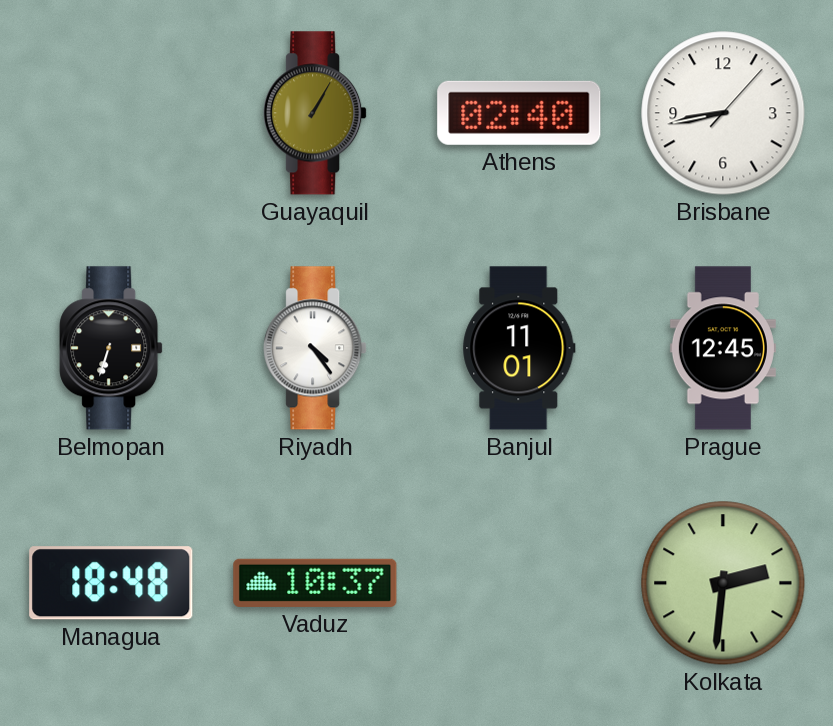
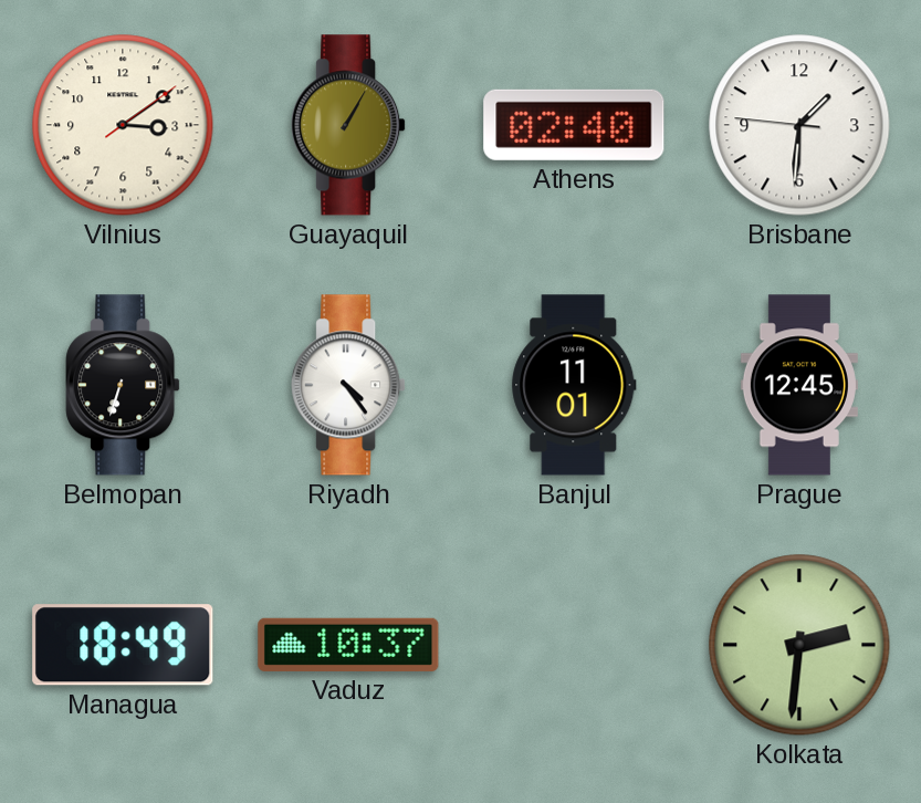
Vilnius: none -> 3:09 (123, 125)
Brisbane: 8:43 -> 1:30 (799, 125)
Managua: 18:48 -> 18:49 (123, 645)
